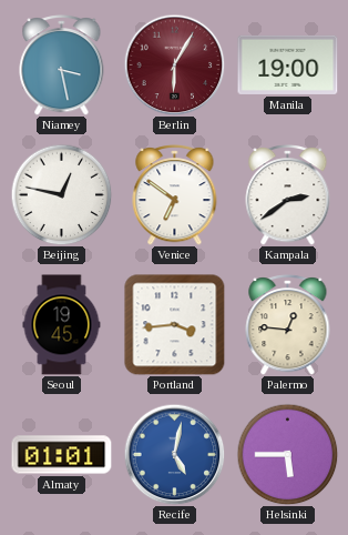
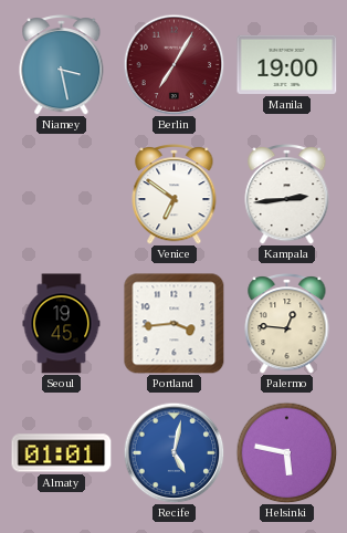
Berlin: 6:05 -> 7:05 (173, 64)
Beijing: 12:47 -> none (61, 194)
Kampala: 2:39 -> 2:44 (287, 195)
Helsinki: 5:45 -> 5:47 (286, 452)
